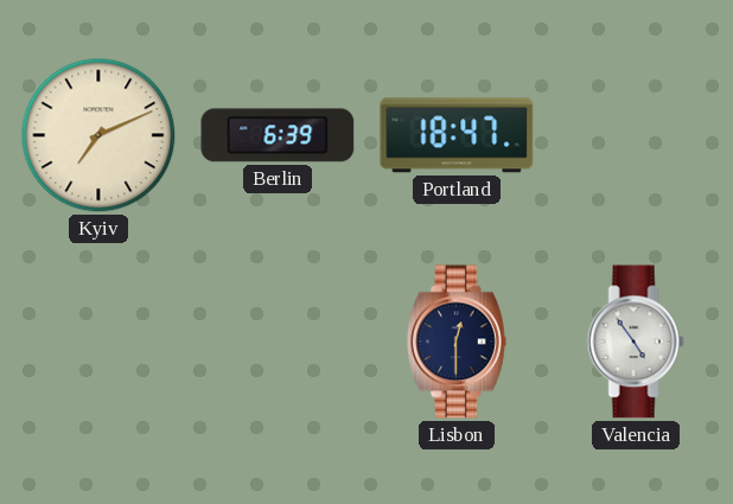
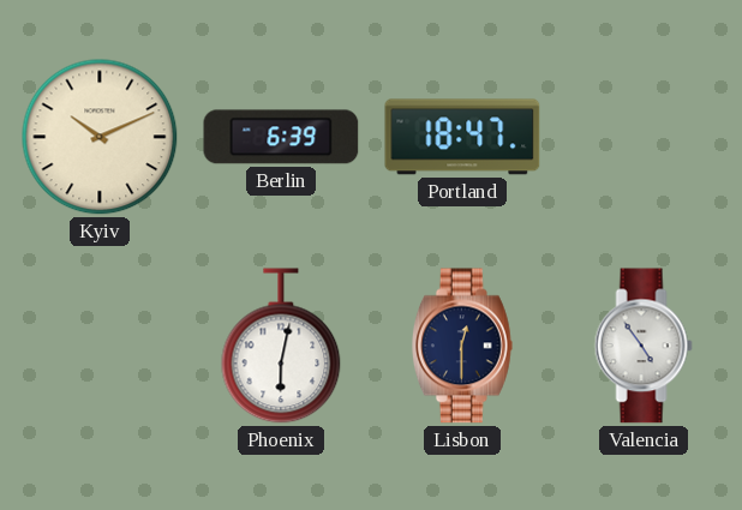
Kyiv: 7:11 -> 10:11 (100, 137)
Phoenix: none -> 6:02 (281, 346)
